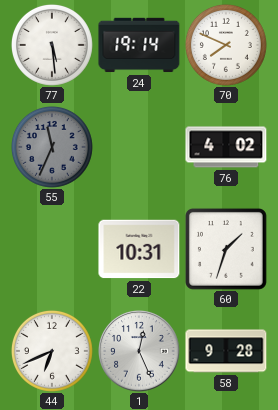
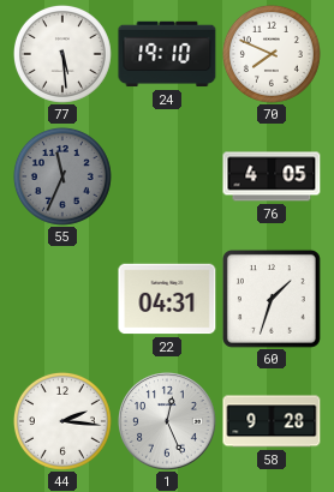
24: 19:14 -> 19:10 (167, 54)
76: 4:02 -> 4:05 (272, 176)
22: 10:31 -> 04:31 (167, 299)
44: 6:41 -> 2:16 (62, 421)
